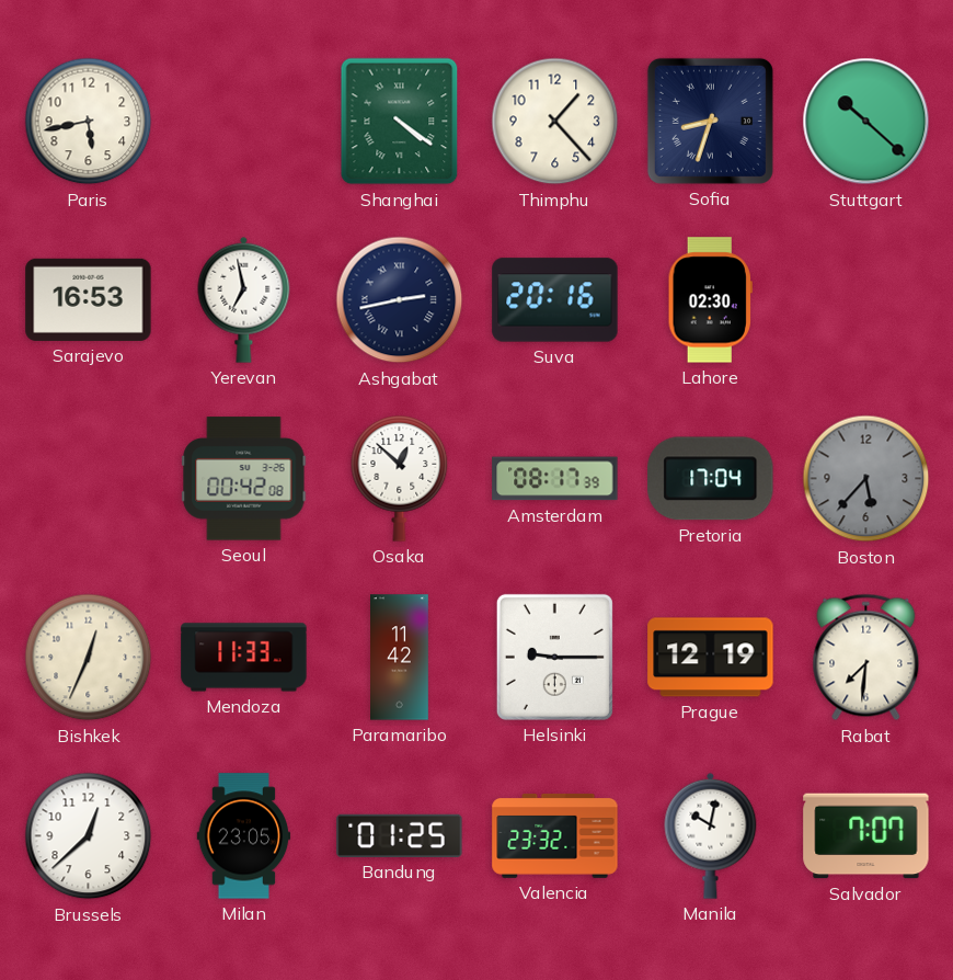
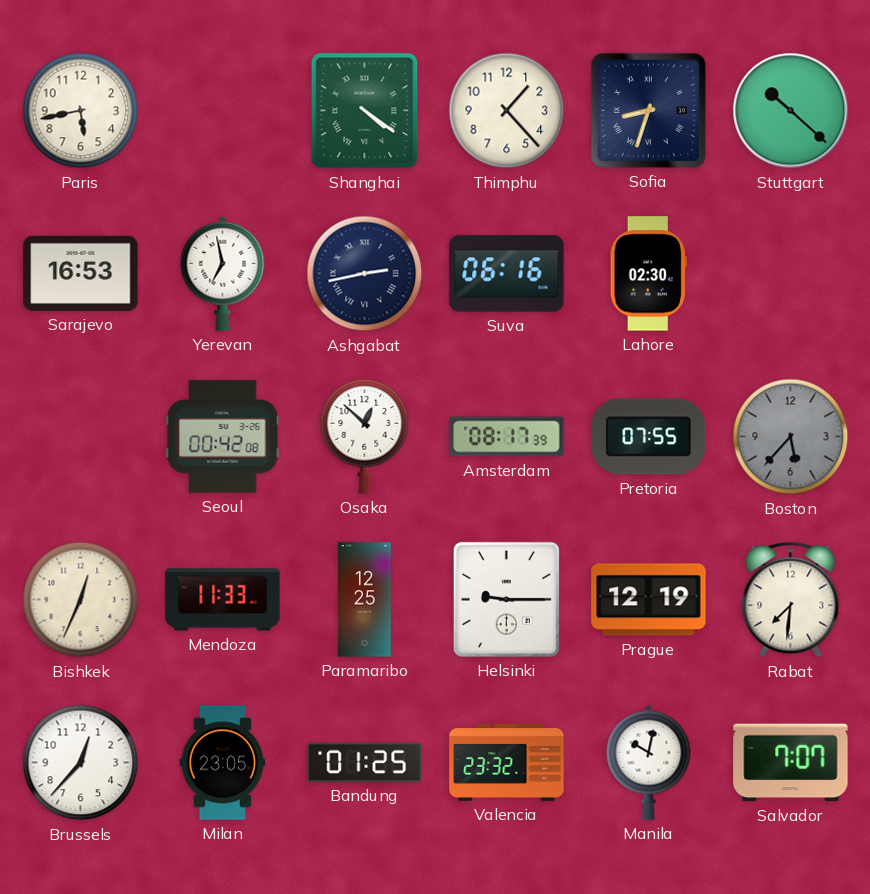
Suva: 20:16 -> 06:16 (507, 274)
Pretoria: 17:04 -> 07:55 (649, 437)
Paramaribo: 11:42 -> 12:25 (365, 600)
Brussels: 12:38 -> 12:37 (81, 763)
